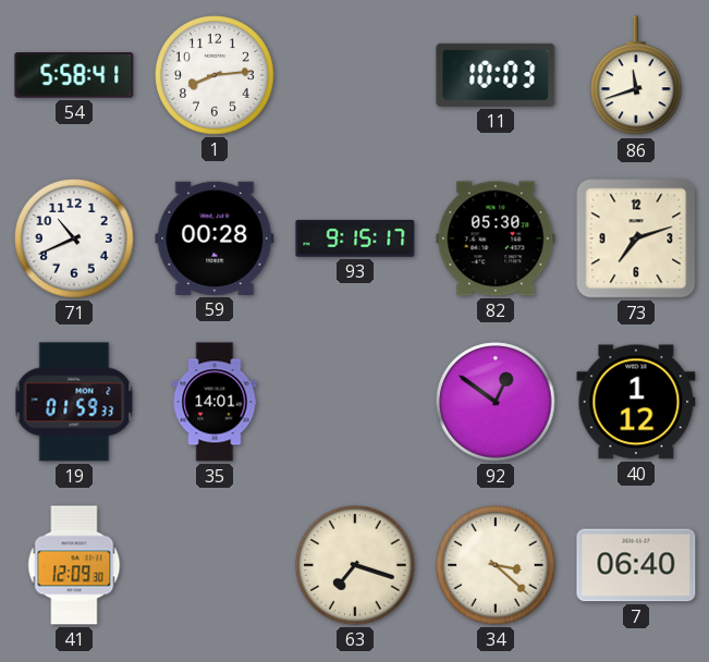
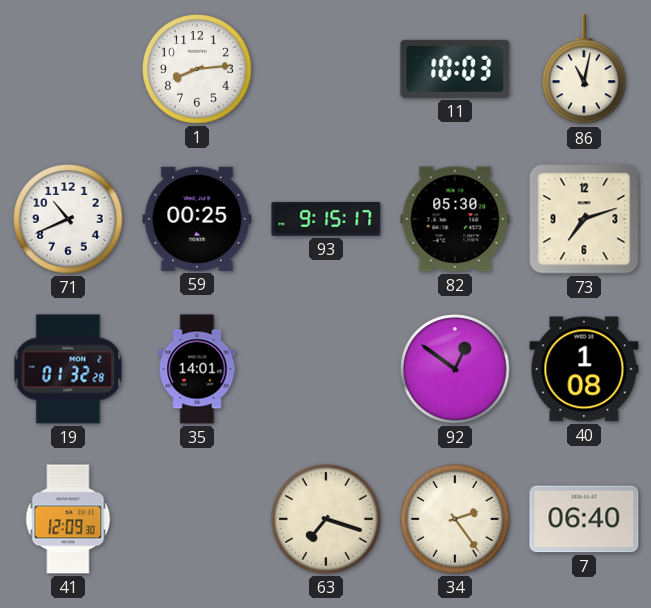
54: 5:58 -> none (74, 75)
86: 11:42 -> 11:02 (585, 70)
59: 00:28 -> 00:25 (197, 219)
19: 01:59 -> 01:32 (68, 369)
40: 1:12 -> 1:08 (584, 369)
34: 3:22 -> 2:24 (455, 519)
